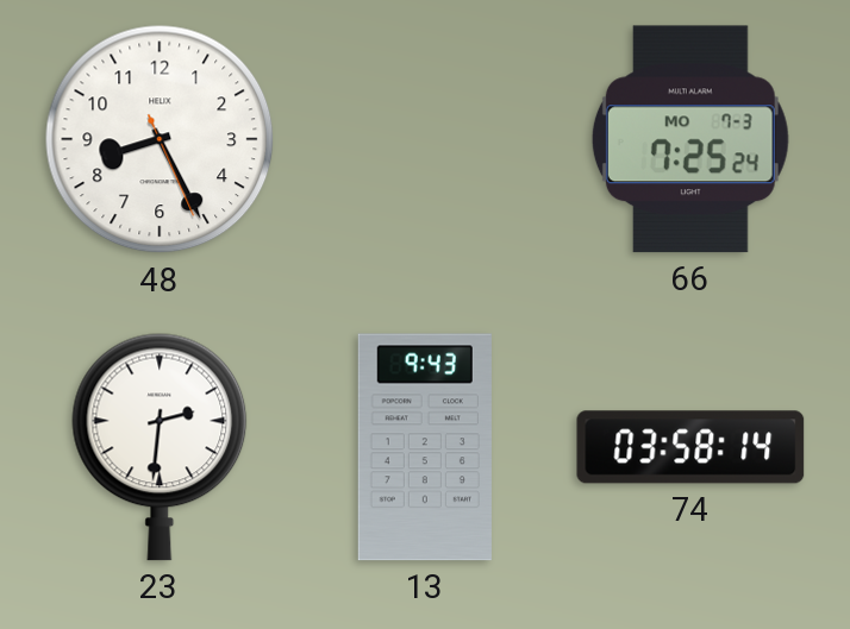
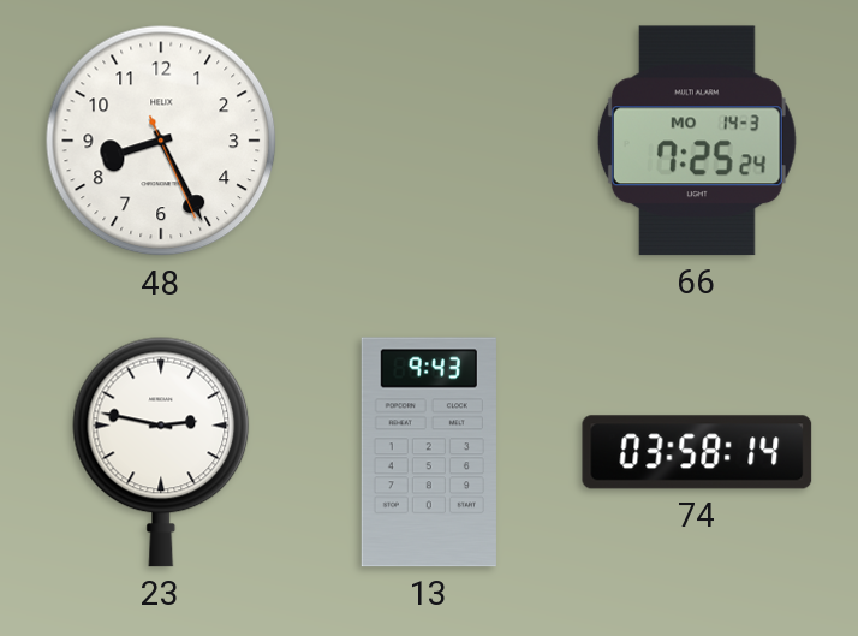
66 date: MO 7-3 -> MO 14-3 (697, 141)
23: 2:31 -> 2:47 (161, 452)
